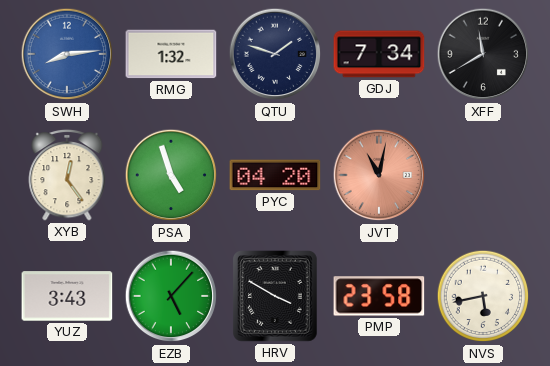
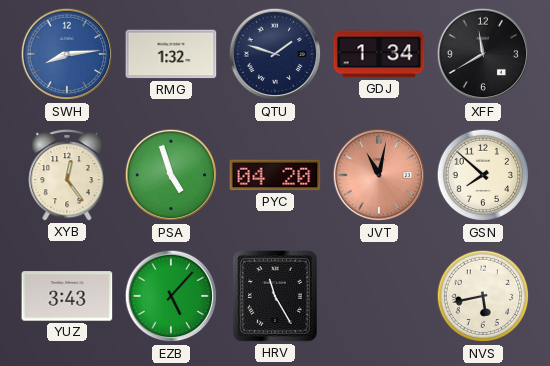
GDJ: 7:34 -> 1:34 (379, 54)
GSN: none -> 7:52 (483, 175)
HRV: 3:50 -> 11:25 (276, 297)
PMP: 23:58 -> none (379, 296)
